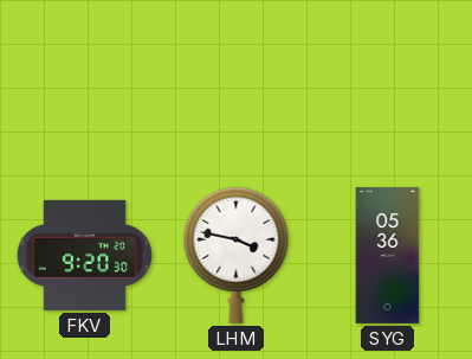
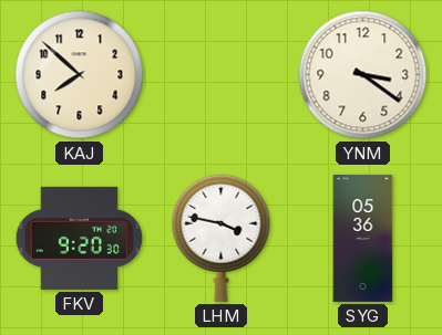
KAJ: none -> 7:52 (80, 75)
YNM: none -> 3:21 (363, 75)
